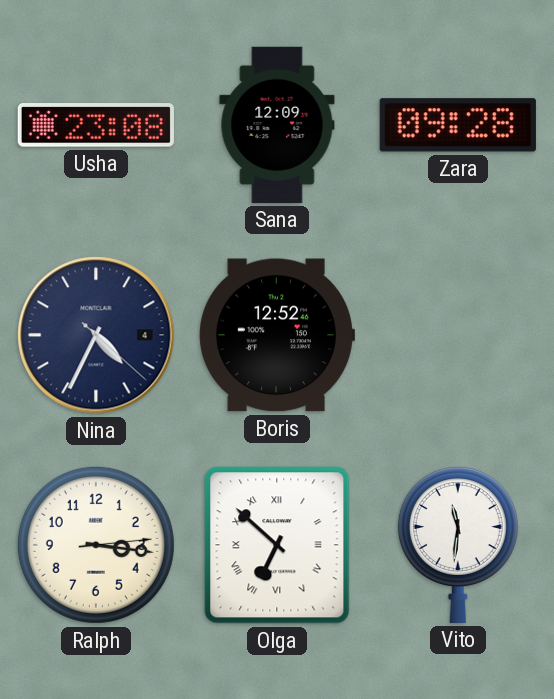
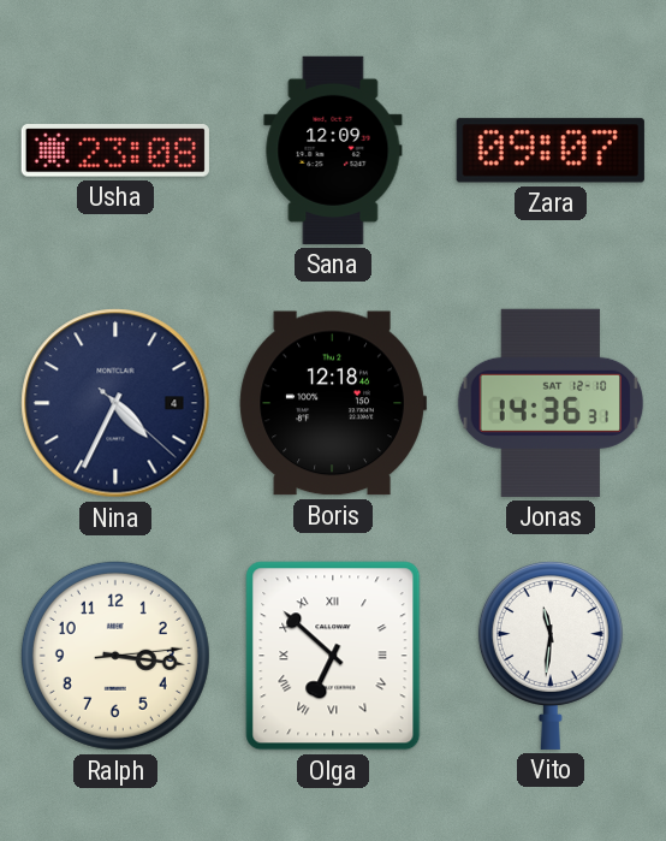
Zara: 09:28 -> 09:07 (551, 150)
Boris: 12:52 -> 12:18 (333, 403)
Jonas: none -> 14:36 (551, 403)
